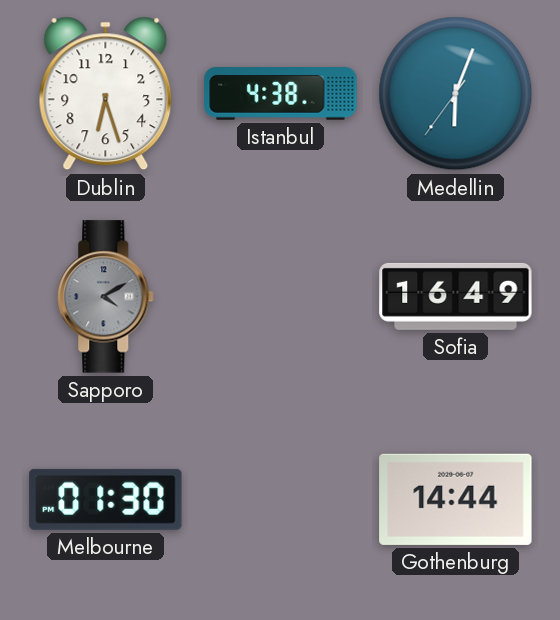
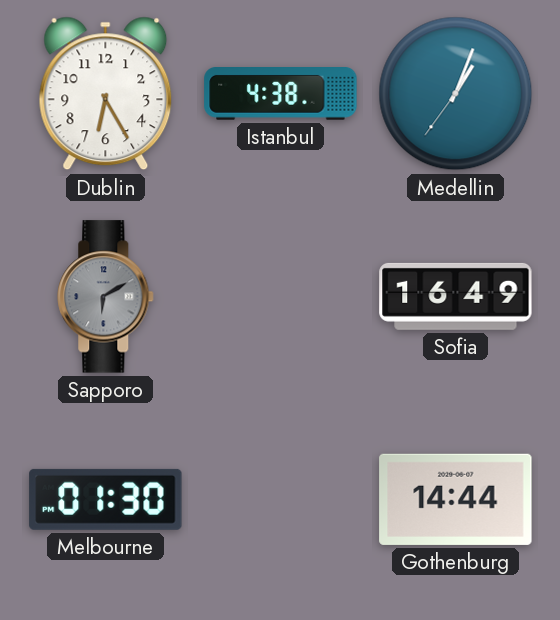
Dublin: 6:27 -> 6:25 (106, 94)
Medellin: 6:03 -> 1:03 (456, 94)
Sapporo: 4:10 -> 6:10 (106, 297)
